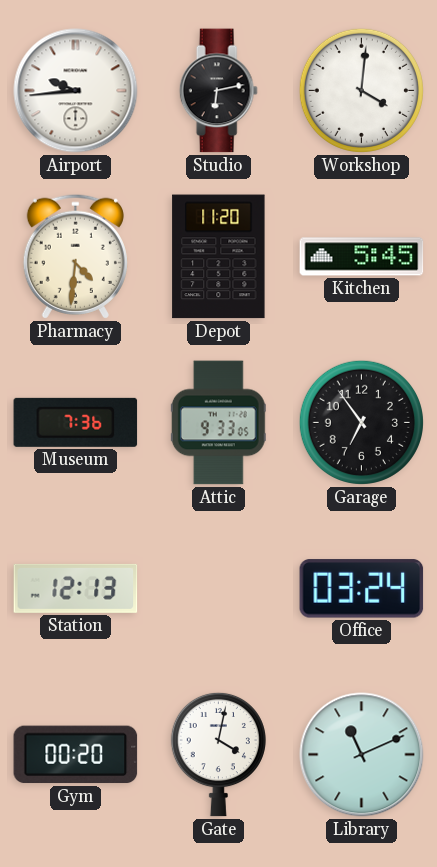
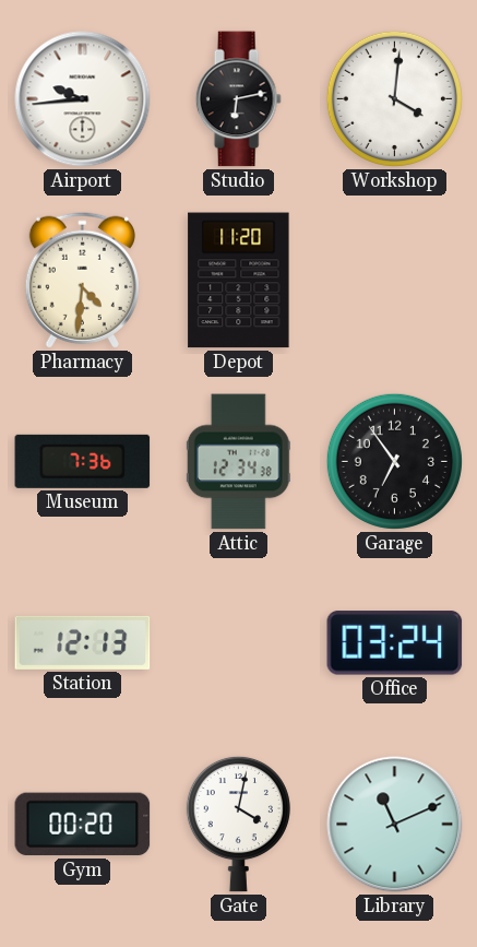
Kitchen: 5:45 -> none (362, 257)
Attic: 9:33 -> 12:34 (238, 462)
